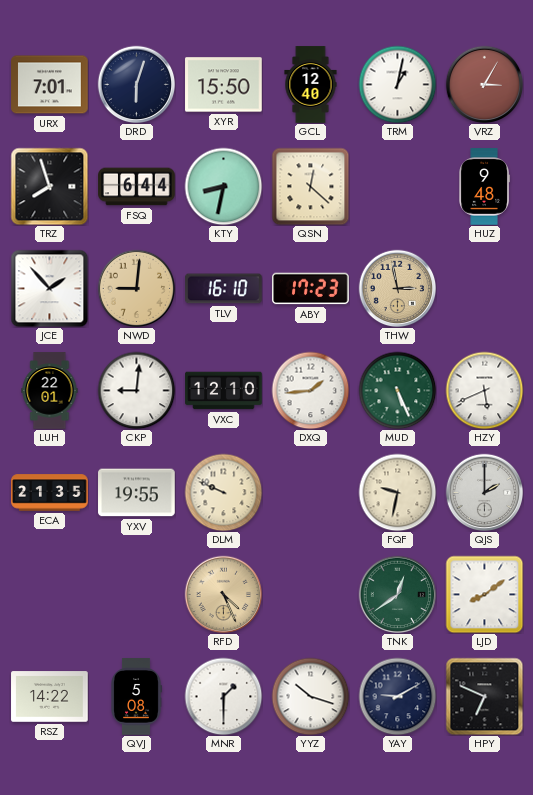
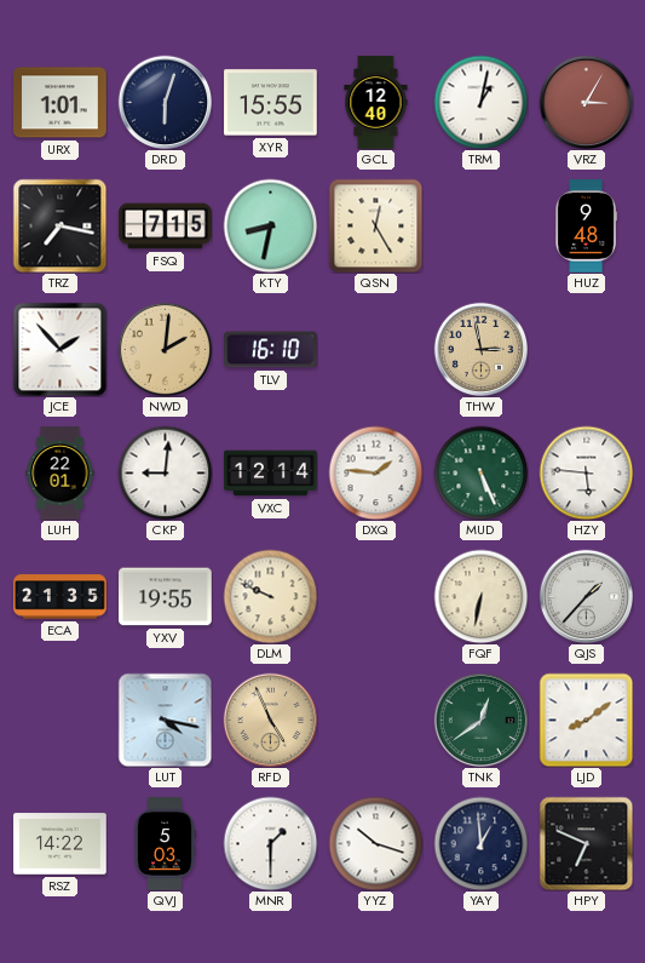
URX: 7:01 -> 1:01 (61, 103)
XYR: 15:50 -> 15:55 (271, 103)
TRZ: 7:57 -> 7:17 (59, 225)
FSQ: 6:44 -> 7:15 (166, 227)
QSN: 12:22 -> 12:25 (375, 225)
NWD: 9:01 -> 2:01 (165, 349)
ABY: 17:23 -> none (311, 289)
VXC: 12:10 -> 12:14 (271, 474)
DXQ: 1:44 -> 1:46 (375, 472)
HZY: 5:41 -> 5:46 (586, 472)
FQF: 9:32 -> 6:32 (480, 596)
QJS: 2:00 -> 1:37 (586, 596)
LUT: none -> 4:17 (165, 720)
RFD: 4:26 -> 4:56 (270, 720)
QVJ: 5:08 -> 5:03 (166, 844)
YAY: 9:10 -> 12:59 (480, 843)
